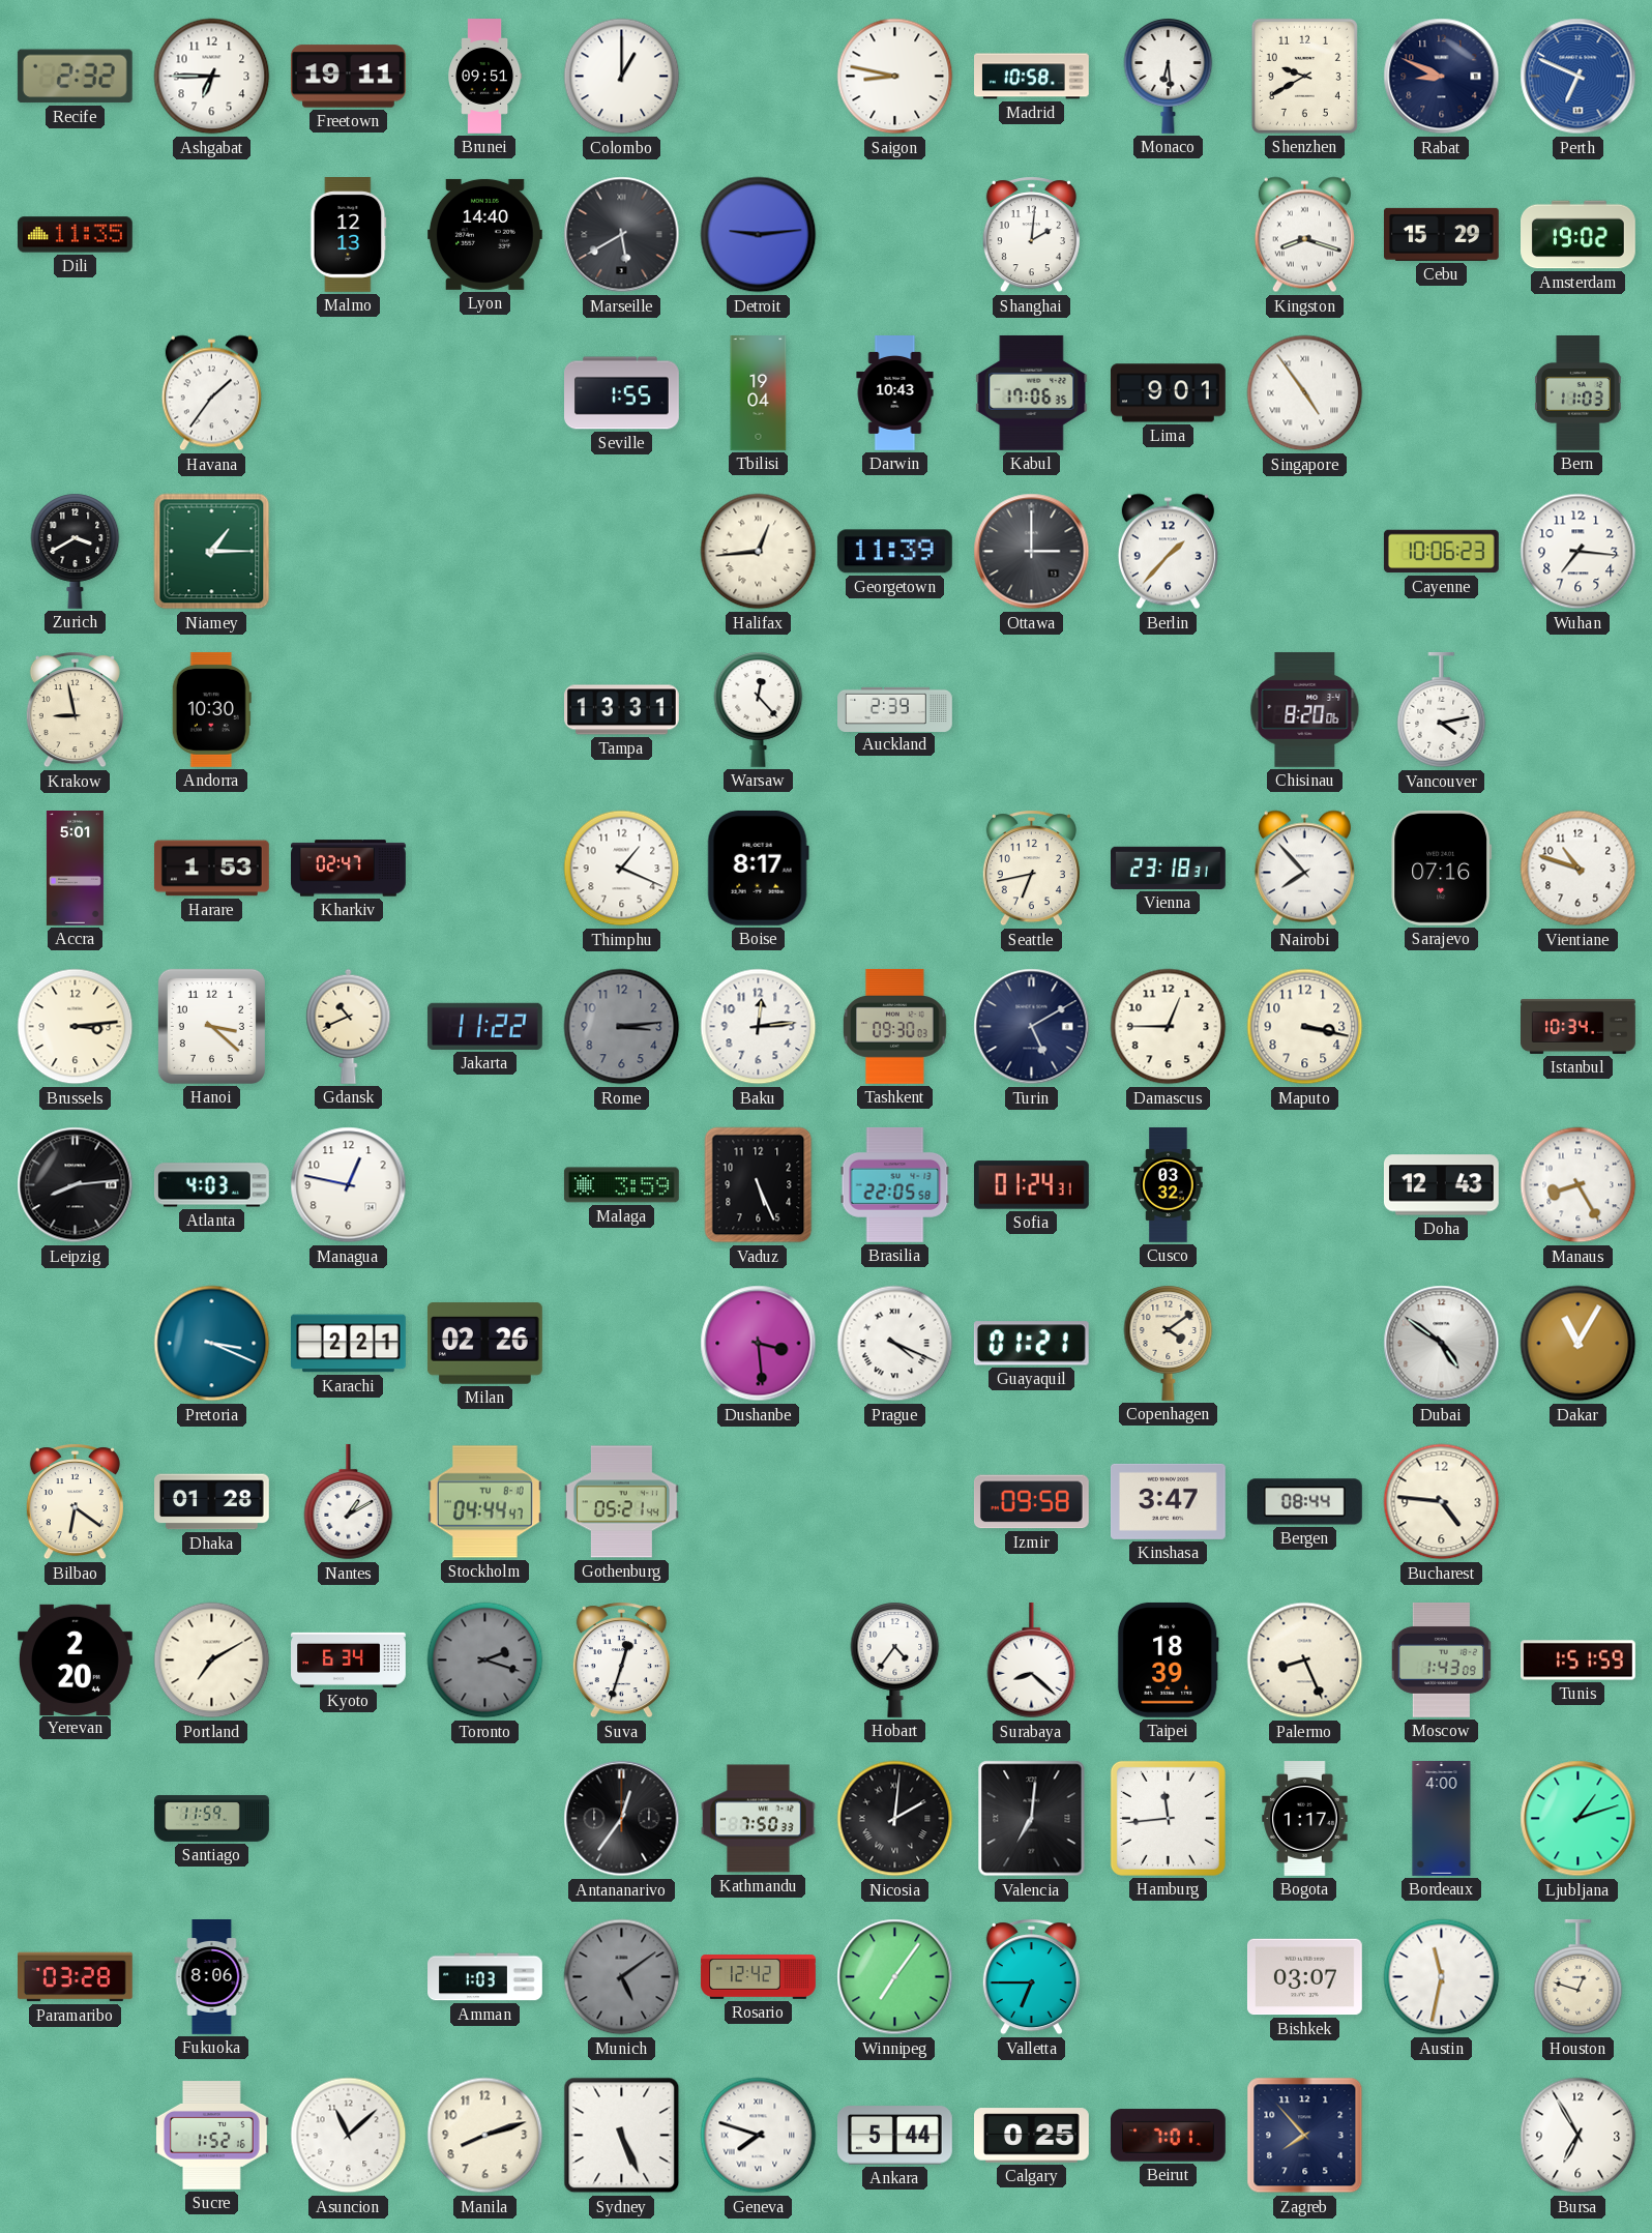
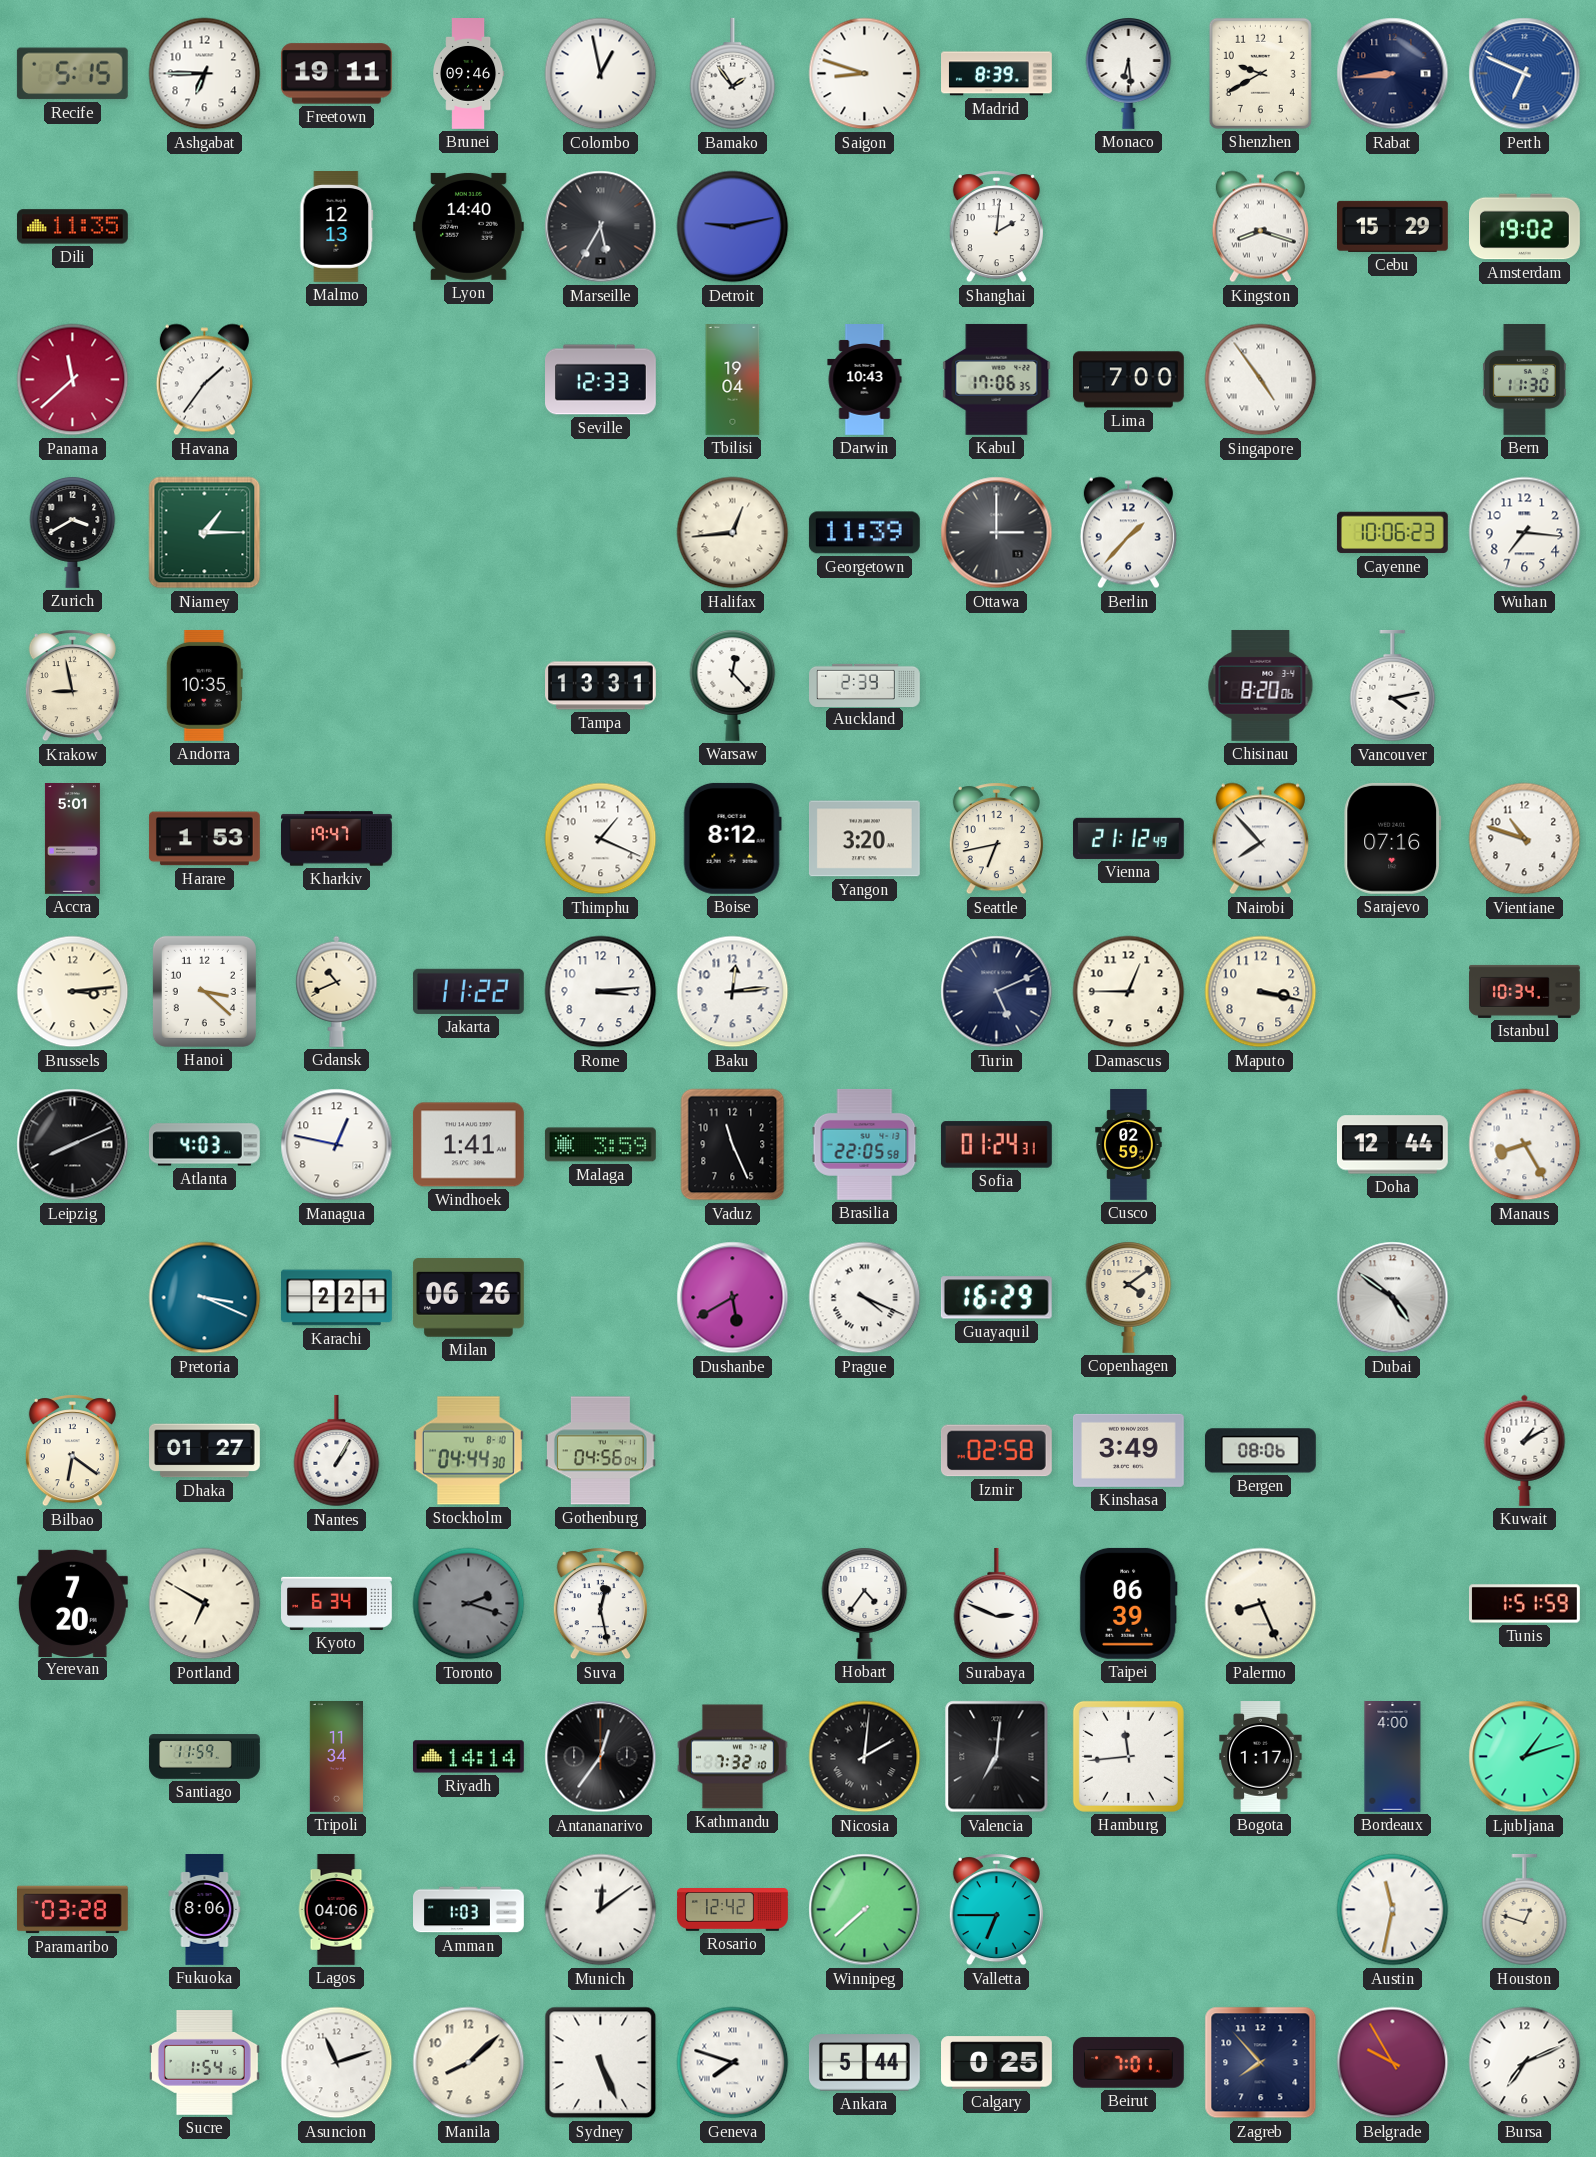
Recife: 2:32 -> 5:15 (72, 74)
Brunei: 09:51 -> 09:46 (469, 74)
Colombo: 1:00 -> 12:58 (601, 74)
Bamako: none -> 1:54 (733, 74)
Saigon: 8:47 -> 8:48 (865, 74)
Madrid: 10:58 -> 8:39 (997, 74)
Rabat: 8:49 -> 8:44 (1393, 74)
Marseille: 5:40 -> 5:35 (601, 227)
Detroit: 9:14 -> 9:13 (733, 227)
Panama: none -> 11:38 (73, 380)
Seville: 1:55 -> 12:33 (601, 380)
Lima: 9:01 -> 7:00 (1129, 380)
Bern: 11:03 -> 11:30 (1524, 380)
Andorra: 10:30 -> 10:35 (204, 685)
Kharkiv: 02:47 -> 19:47 (337, 839)
Boise: 8:17 -> 8:12 (732, 838)
Yangon: none -> 3:20 (864, 839)
Vienna: 23:18 -> 21:12 (1129, 838)
Rome dial: grey -> white (601, 992)
Tashkent: 09:30 -> none (895, 1026)
Turin: 5:10 -> 5:11 (997, 992)
Leipzig: 8:14 -> 8:11 (73, 1145)
Windhoek: none -> 1:41 (468, 1145)
Vaduz: 5:26 -> 11:26 (733, 1145)
Cusco: 03:32 -> 02:59 (1129, 1145)
Doha: 12:43 -> 12:44 (1392, 1145)
Milan: 02:26 -> 06:26 (468, 1298)
Dushanbe: 3:29 -> 5:40 (733, 1298)
Guayaquil: 01:21 -> 16:29 (996, 1298)
Dakar: 11:05 -> none (1579, 1344)
Dhaka: 01:28 -> 01:27 (205, 1451)
Nantes: 1:10 -> 1:05 (337, 1451)
Stockholm: 04:44:47 -> 04:44:30 (468, 1451)
Gothenburg: 05:21 -> 04:56 (600, 1451)
Izmir: 09:58 -> 02:58 (996, 1451)
Kinshasa: 3:47 -> 3:49 (1128, 1450)
Bergen: 08:44 -> 08:06 (1260, 1451)
Bucharest: 4:46 -> none (1442, 1502)
Kuwait: none -> 1:10 (1525, 1450)
Yerevan: 2:20 -> 7:20 (73, 1603)
Portland: 7:10 -> 6:50 (205, 1604)
Suva: 12:33 -> 12:28 (600, 1604)
Surabaya: 8:22 -> 2:49 (997, 1604)
Taipei: 18:39 -> 06:39 (1128, 1603)
Moscow: 1:43 -> none (1441, 1659)
Tripoli: none -> 11:34 (336, 1757)
Riyadh: none -> 14:14 (468, 1757)
Kathmandu: 7:50 -> 7:32 (733, 1757)
Lagos: none -> 04:06 (336, 1910)
Munich: 5:09 -> 12:09 (601, 1910)
Munich dial: grey -> white (601, 1910)
Winnipeg: 7:06 -> 7:38 (865, 1910)
Bishkek: 03:07 -> none (1304, 1977)
Sucre: 1:52 -> 1:54 (204, 2063)
Asuncion: 11:08 -> 11:12 (337, 2063)
Manila: 8:12 -> 8:08 (469, 2063)
Belgrade: none -> 9:55 (1393, 2063)
Bursa: 6:55 -> 7:11 (1525, 2063)
